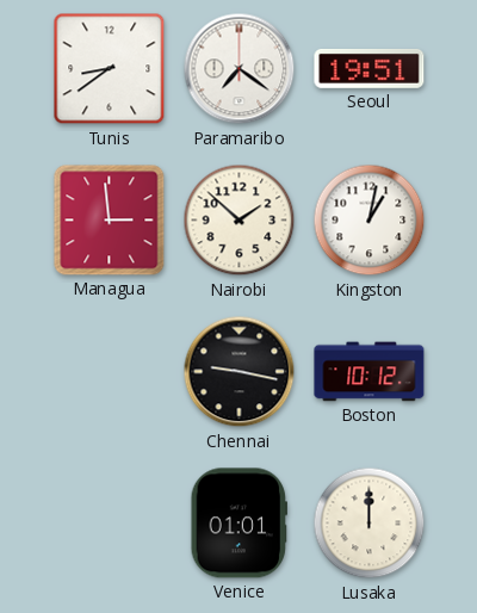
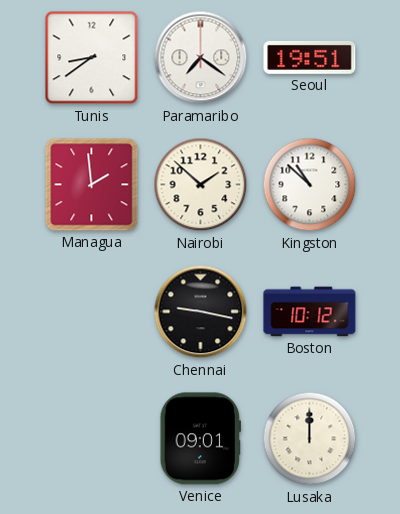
Managua: 2:59 -> 1:59 (92, 185)
Kingston: 1:02 -> 10:52 (310, 185)
Venice: 01:01 -> 09:01 (200, 439)
